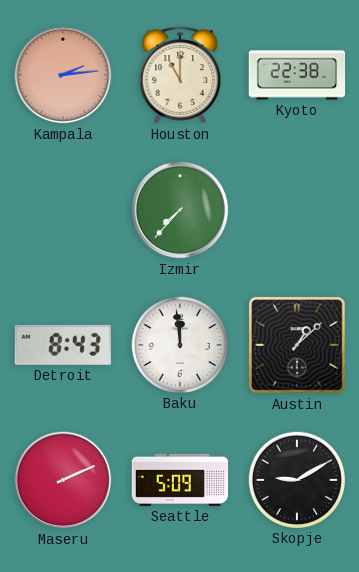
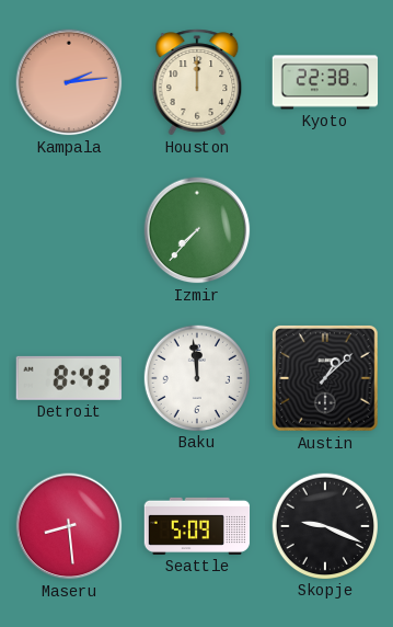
Houston: 11:00 -> 12:00 (197, 82)
Maseru: 2:11 -> 8:29 (69, 526)
Skopje: 9:10 -> 9:19 (324, 525)
